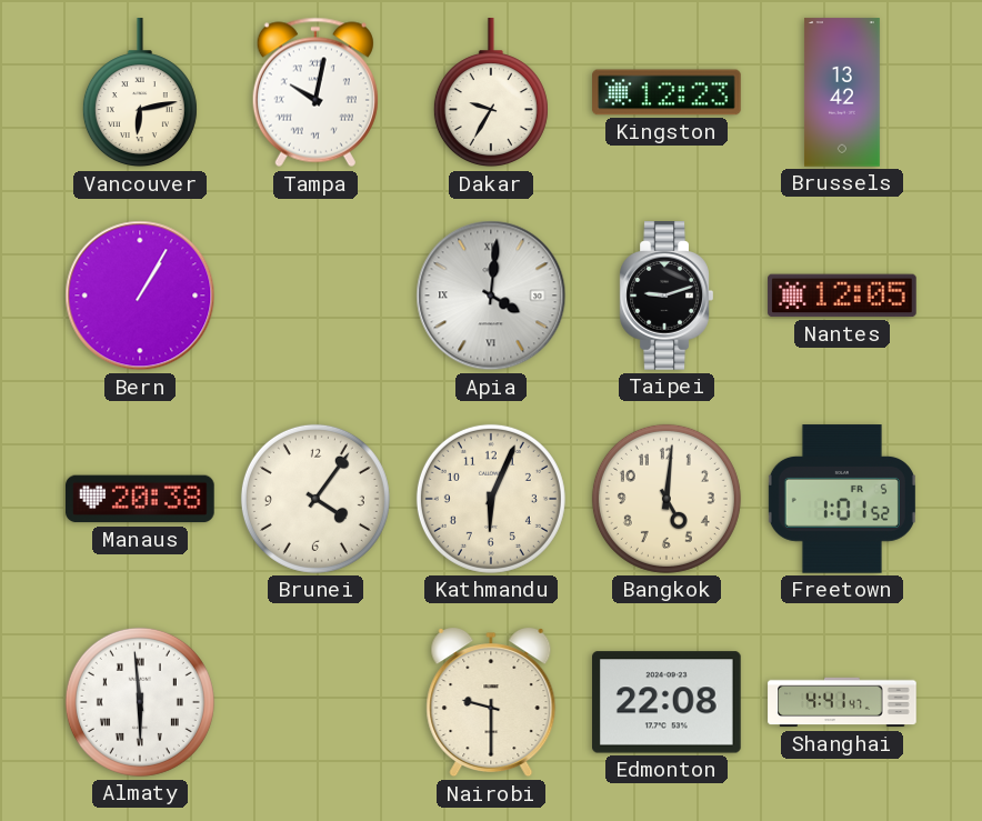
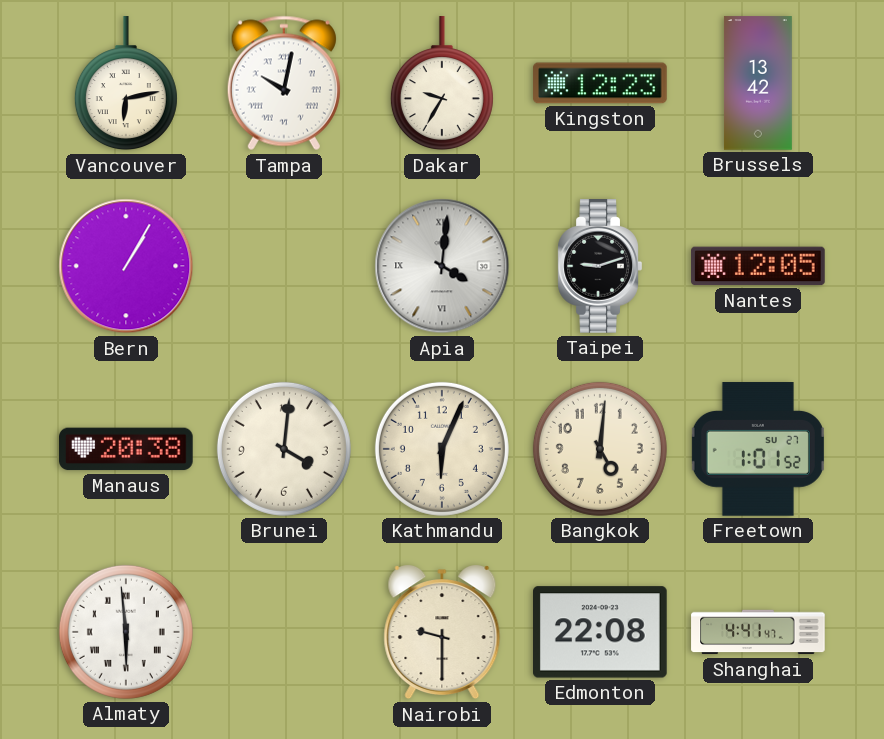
Brunei: 4:06 -> 4:01 (284, 449)
Freetown date: FR 5 -> SU 27 (758, 449)
